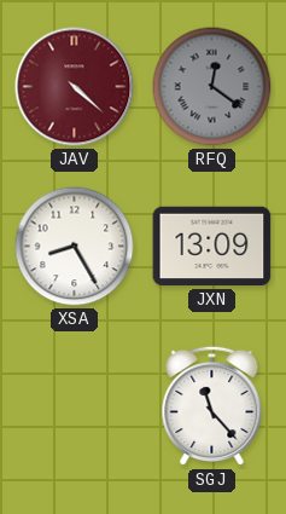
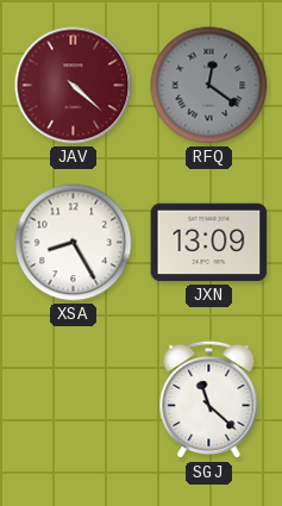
SGJ: 11:23 -> 11:22 (209, 400)
